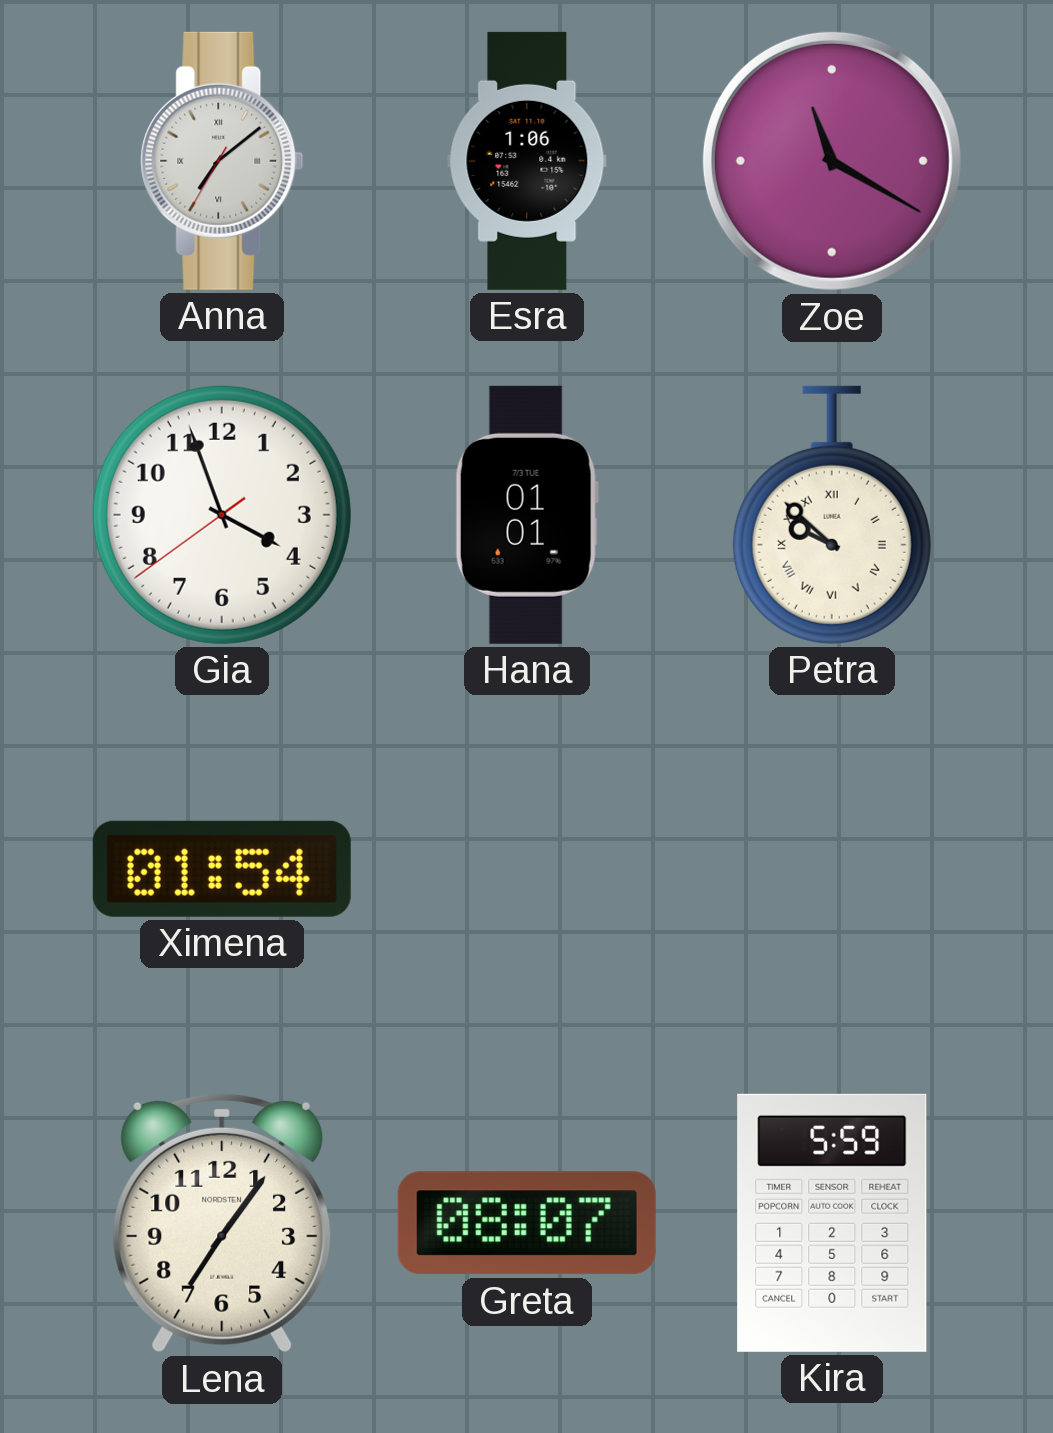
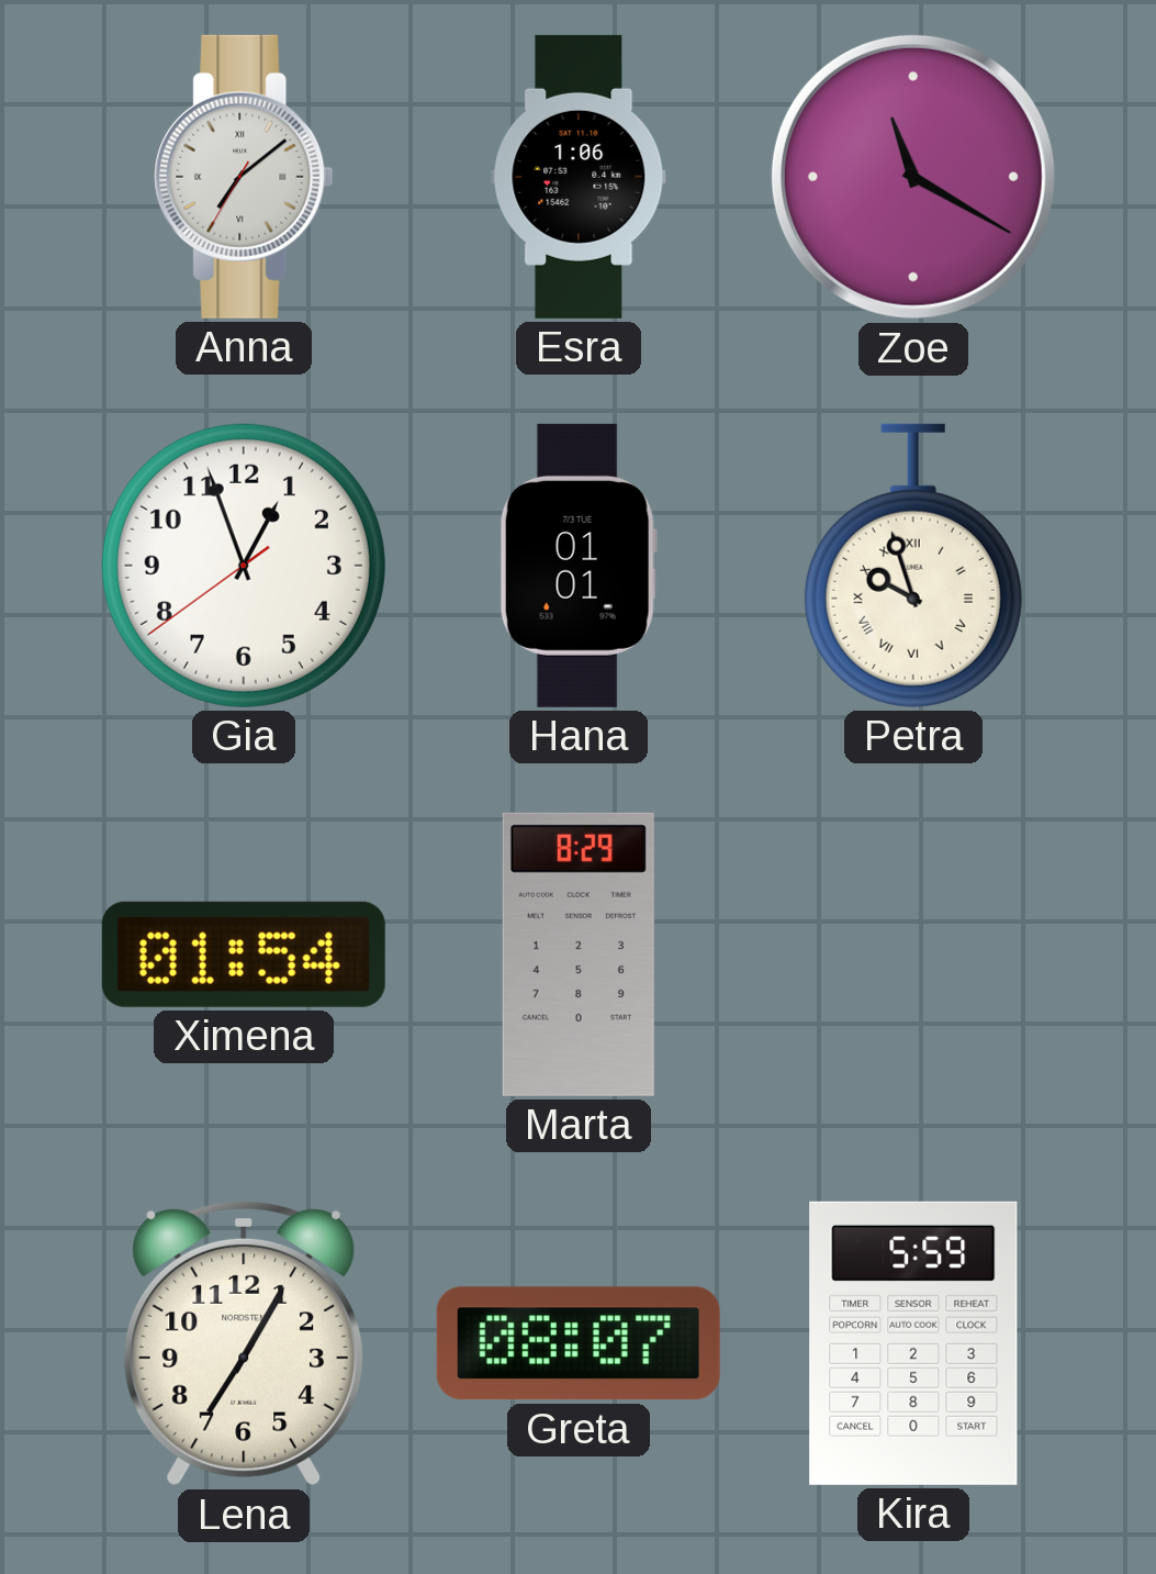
Gia: 3:56 -> 12:56 (244, 566)
Petra: 9:52 -> 9:57 (913, 566)
Marta: none -> 8:29 (579, 955)
Lena: 7:06 -> 7:05 (244, 1343)
